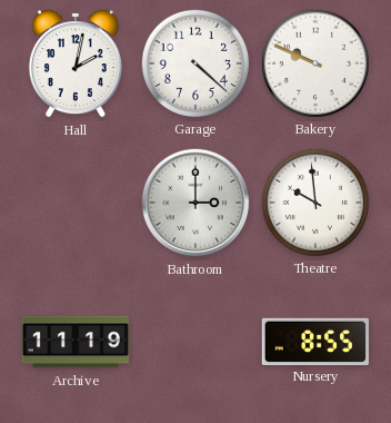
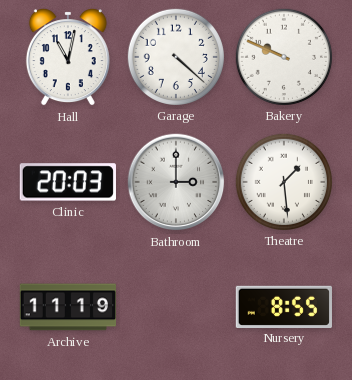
Hall: 2:02 -> 11:02 (68, 57)
Clinic: none -> 20:03 (68, 182)
Theatre: 9:59 -> 1:29 (283, 181)
